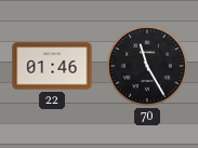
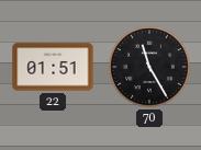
22: 01:46 -> 01:51 (53, 67)
